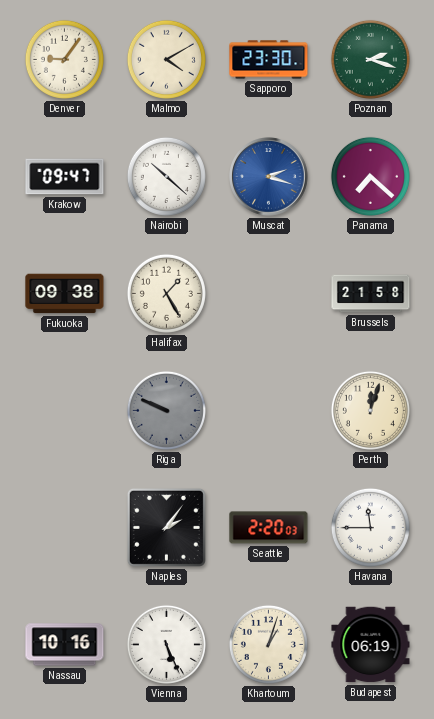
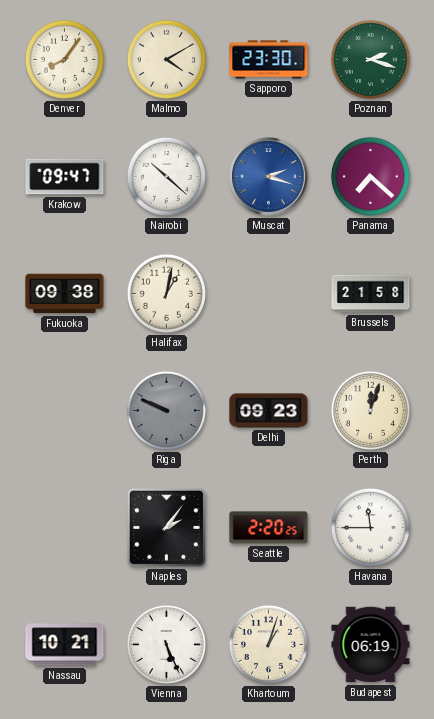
Denver: 9:06 -> 8:06 (64, 59)
Halifax: 1:25 -> 1:02 (166, 293)
Delhi: none -> 09:23 (269, 411)
Seattle: 2:20:03 -> 2:20:25 (269, 528)
Nassau: 10:16 -> 10:21 (65, 645)
